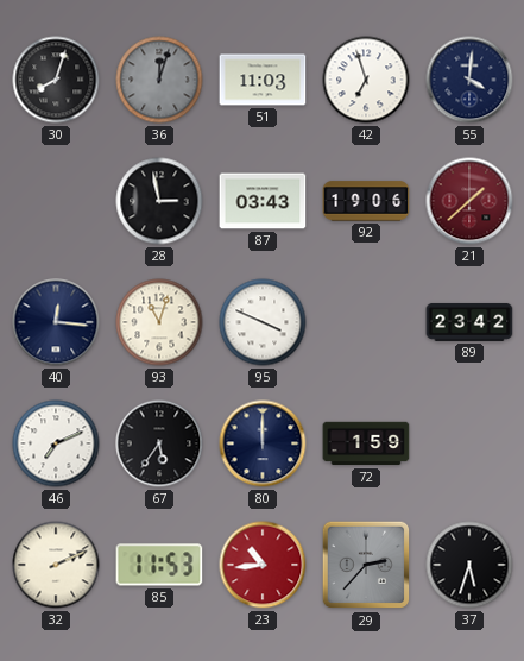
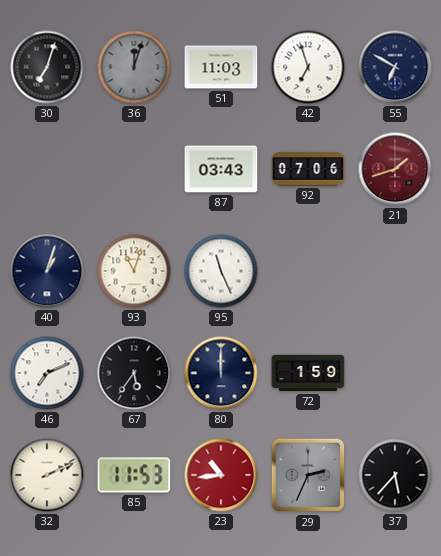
30: 8:03 -> 7:03 (47, 67)
55: 4:01 -> 6:50 (395, 67)
28: 2:58 -> none (159, 201)
92: 19:06 -> 07:06 (308, 169)
21: 1:38 -> 1:42 (395, 169)
40: 12:16 -> 1:03 (47, 271)
95: 3:49 -> 11:26 (221, 271)
89: 23:42 -> none (469, 322)
29: 2:37 -> 2:34 (308, 475)
37: 5:33 -> 5:37 (395, 475)
